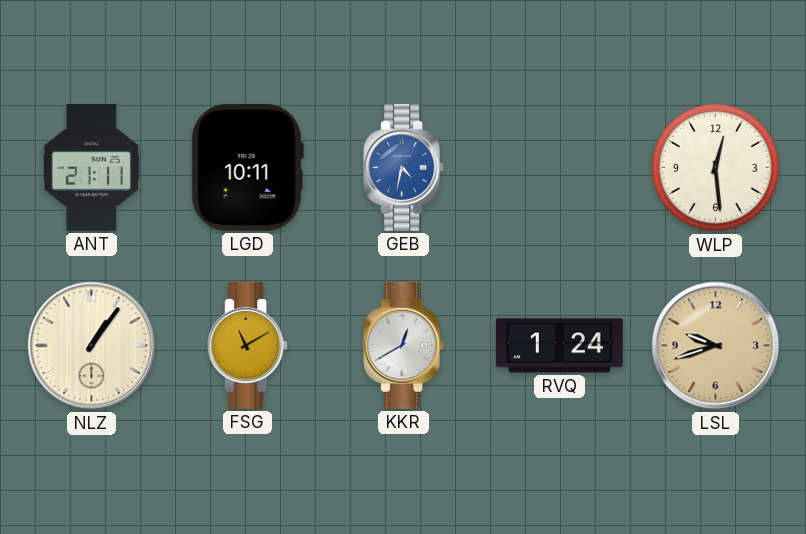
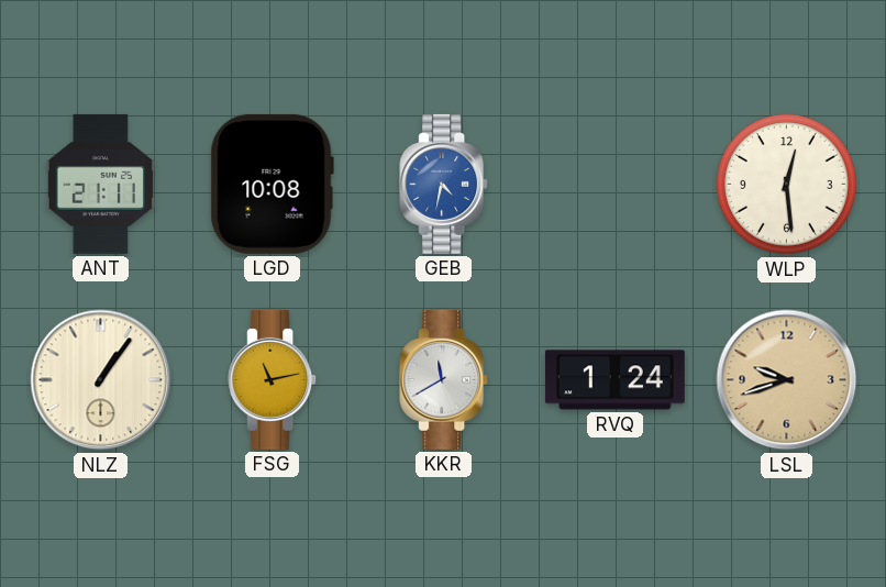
LGD: 10:11 -> 10:08 (272, 184)
FSG: 11:10 -> 11:13 (273, 379)
KKR: 12:40 -> 11:40 (444, 379)
